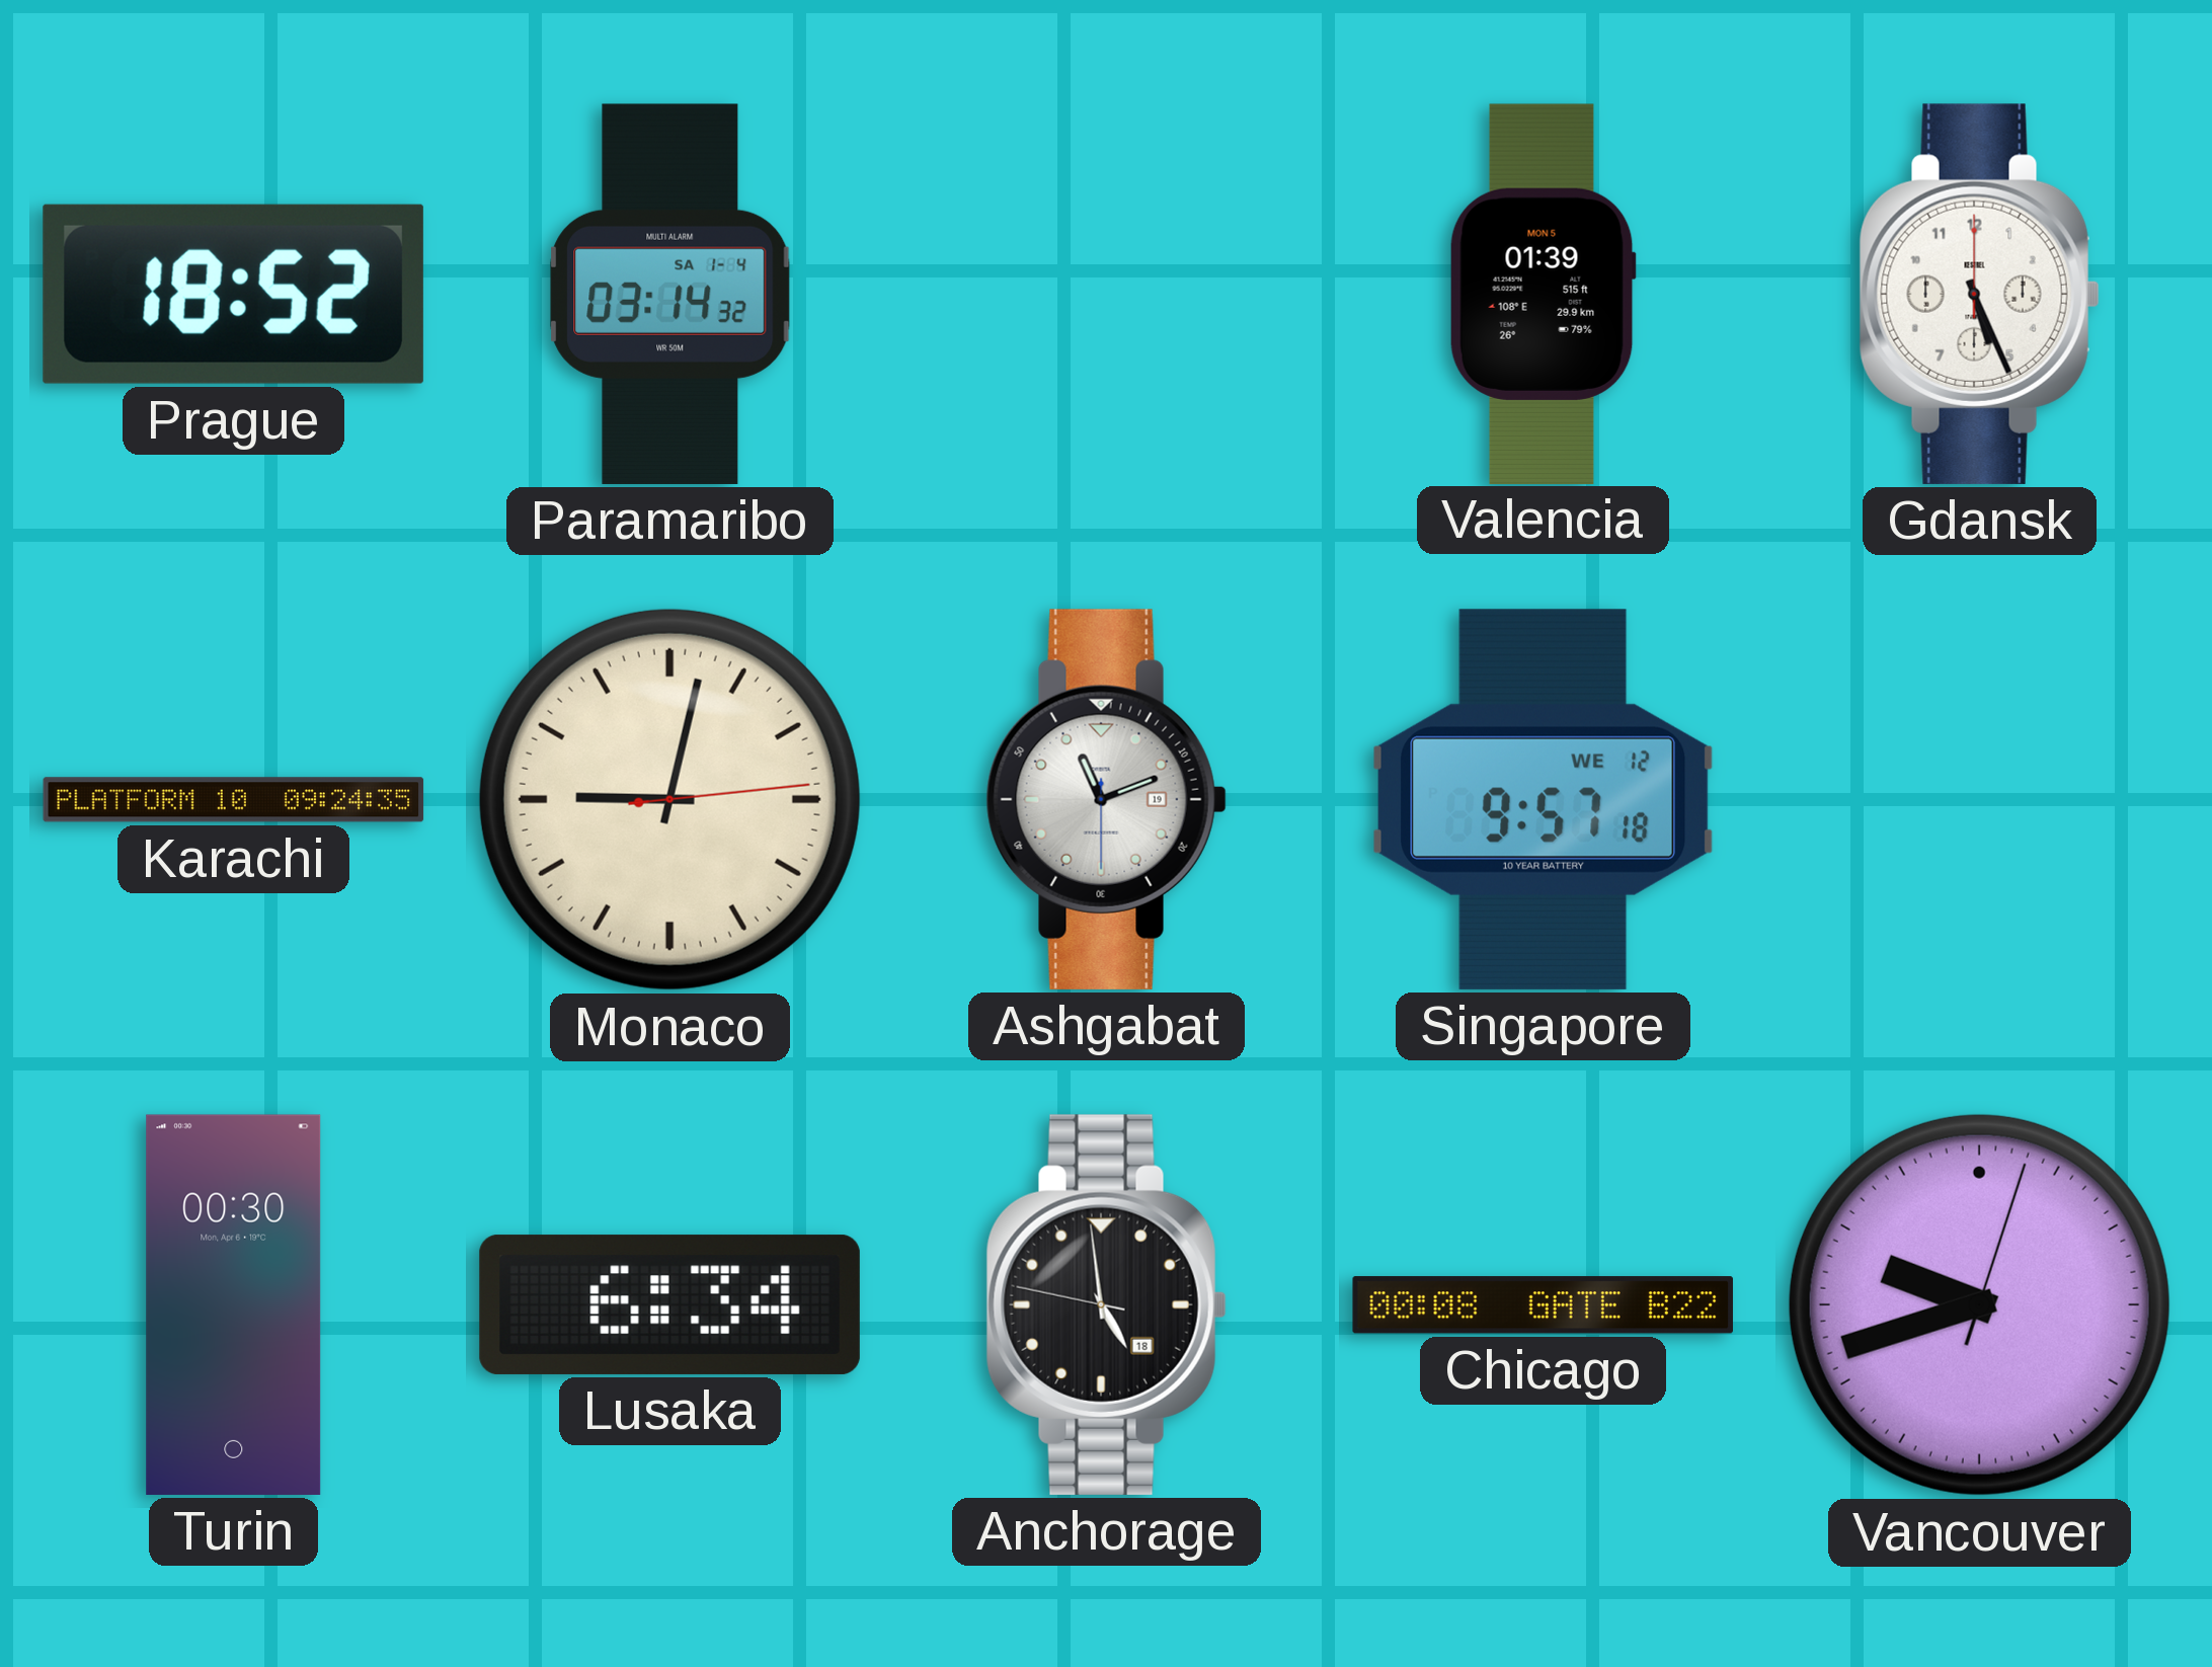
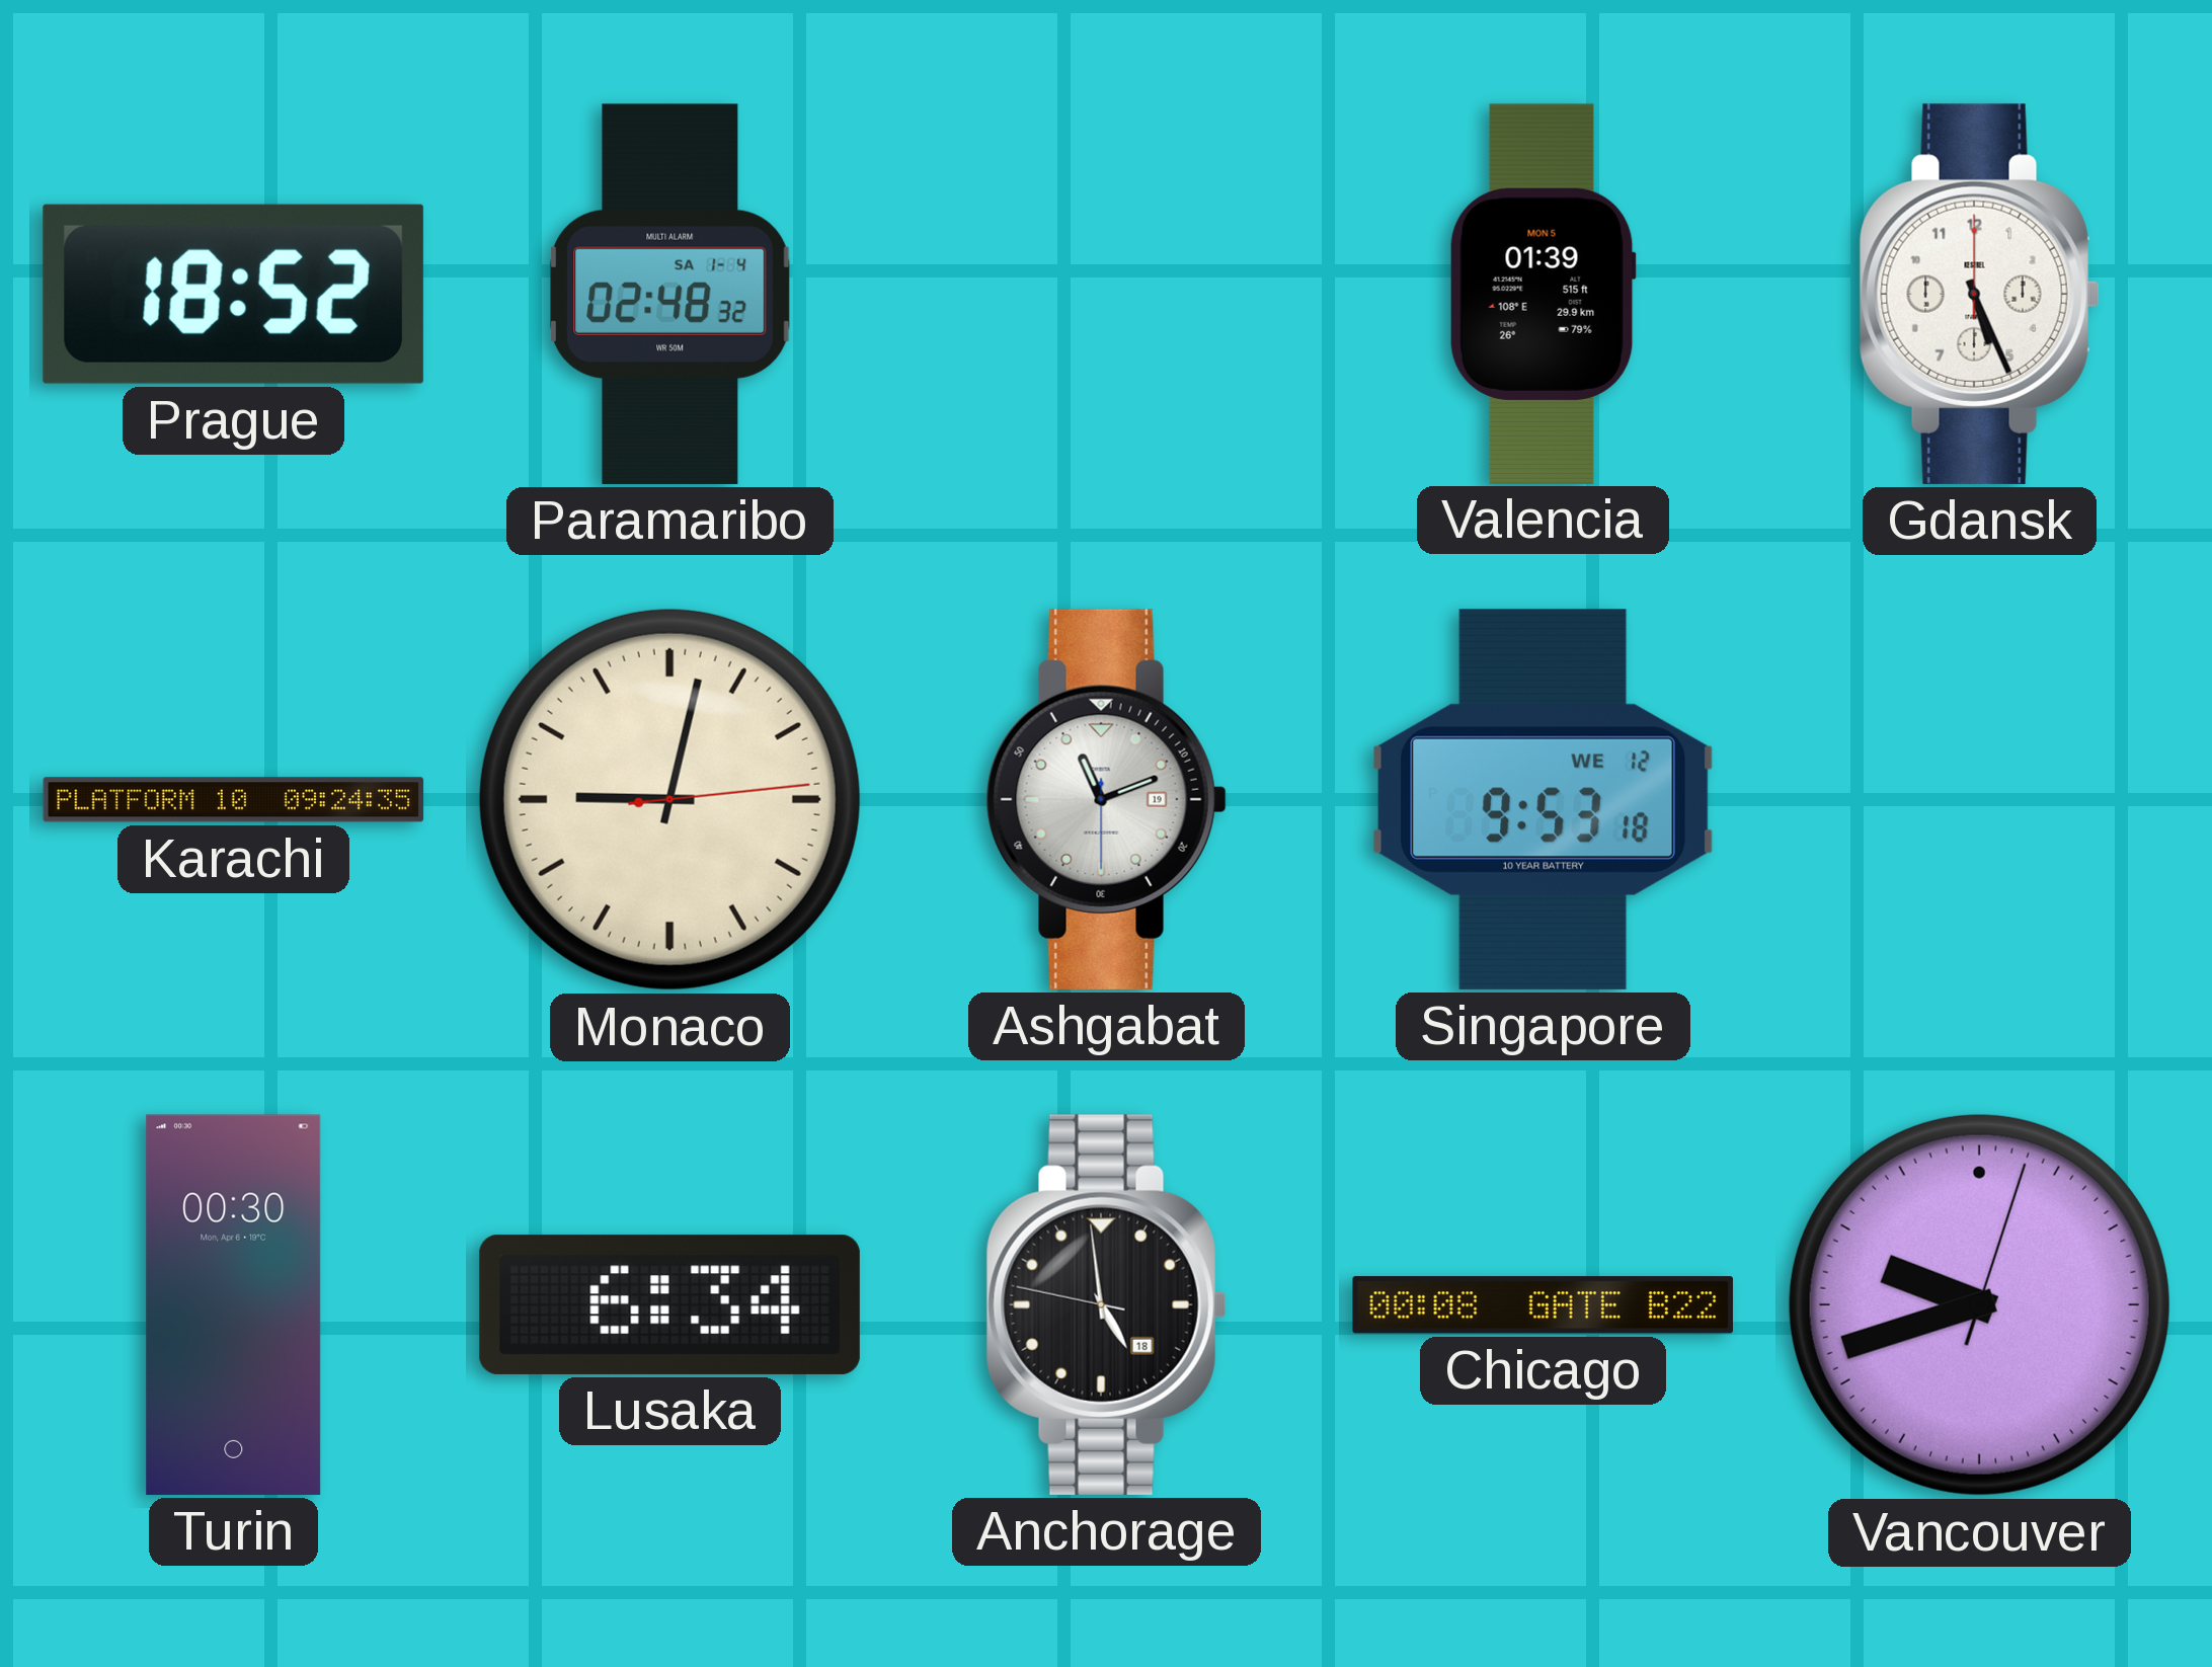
Paramaribo: 03:14 -> 02:48 (670, 294)
Singapore: 9:57 -> 9:53 (1544, 799)
